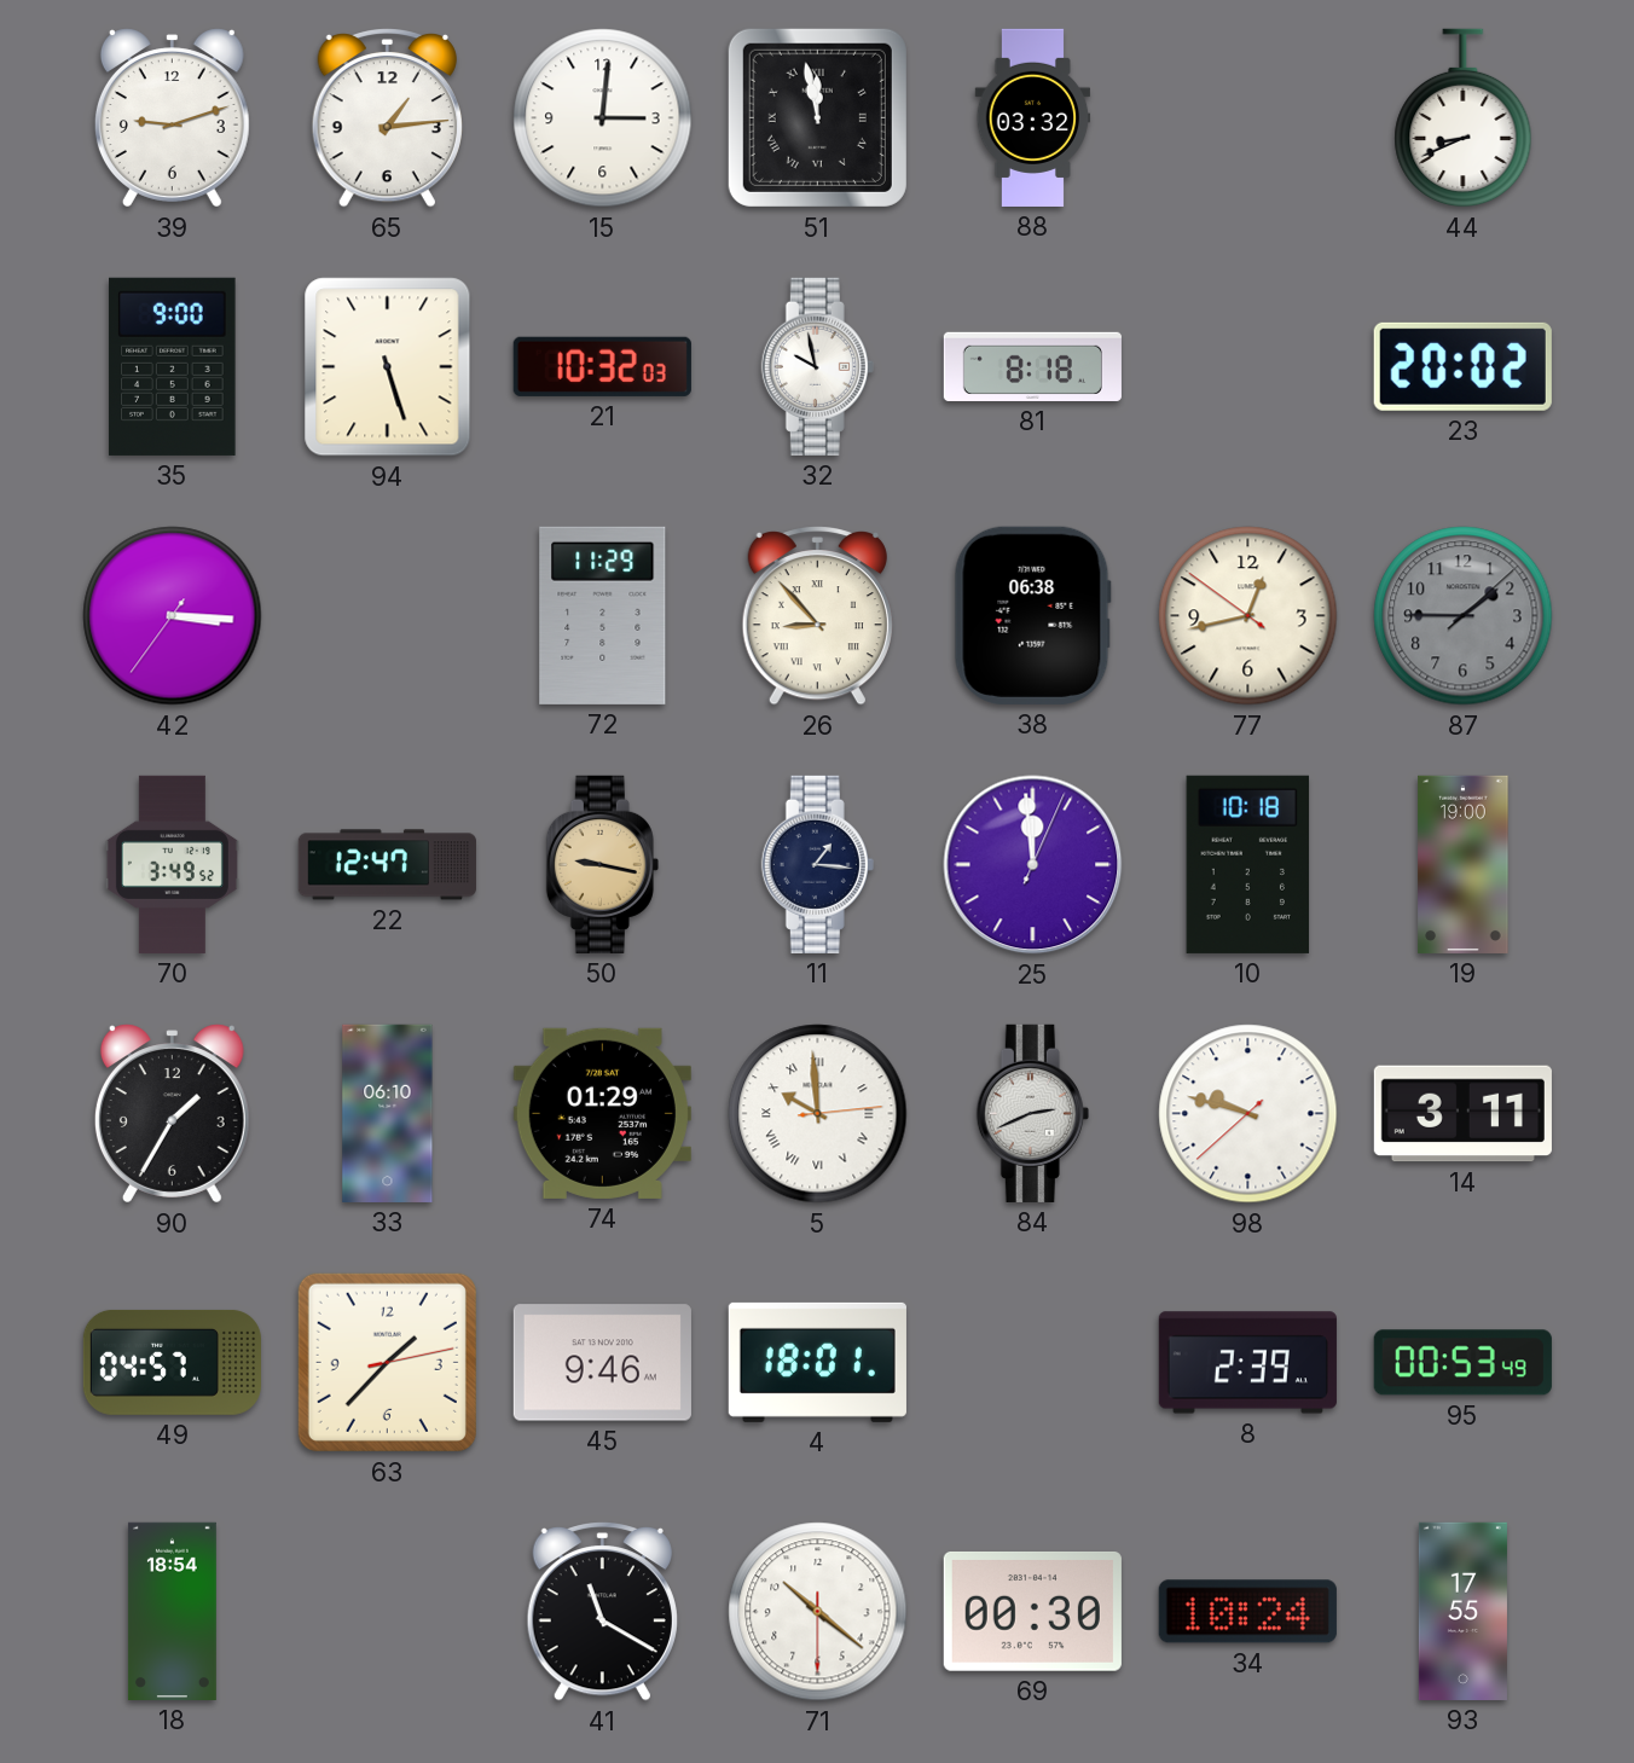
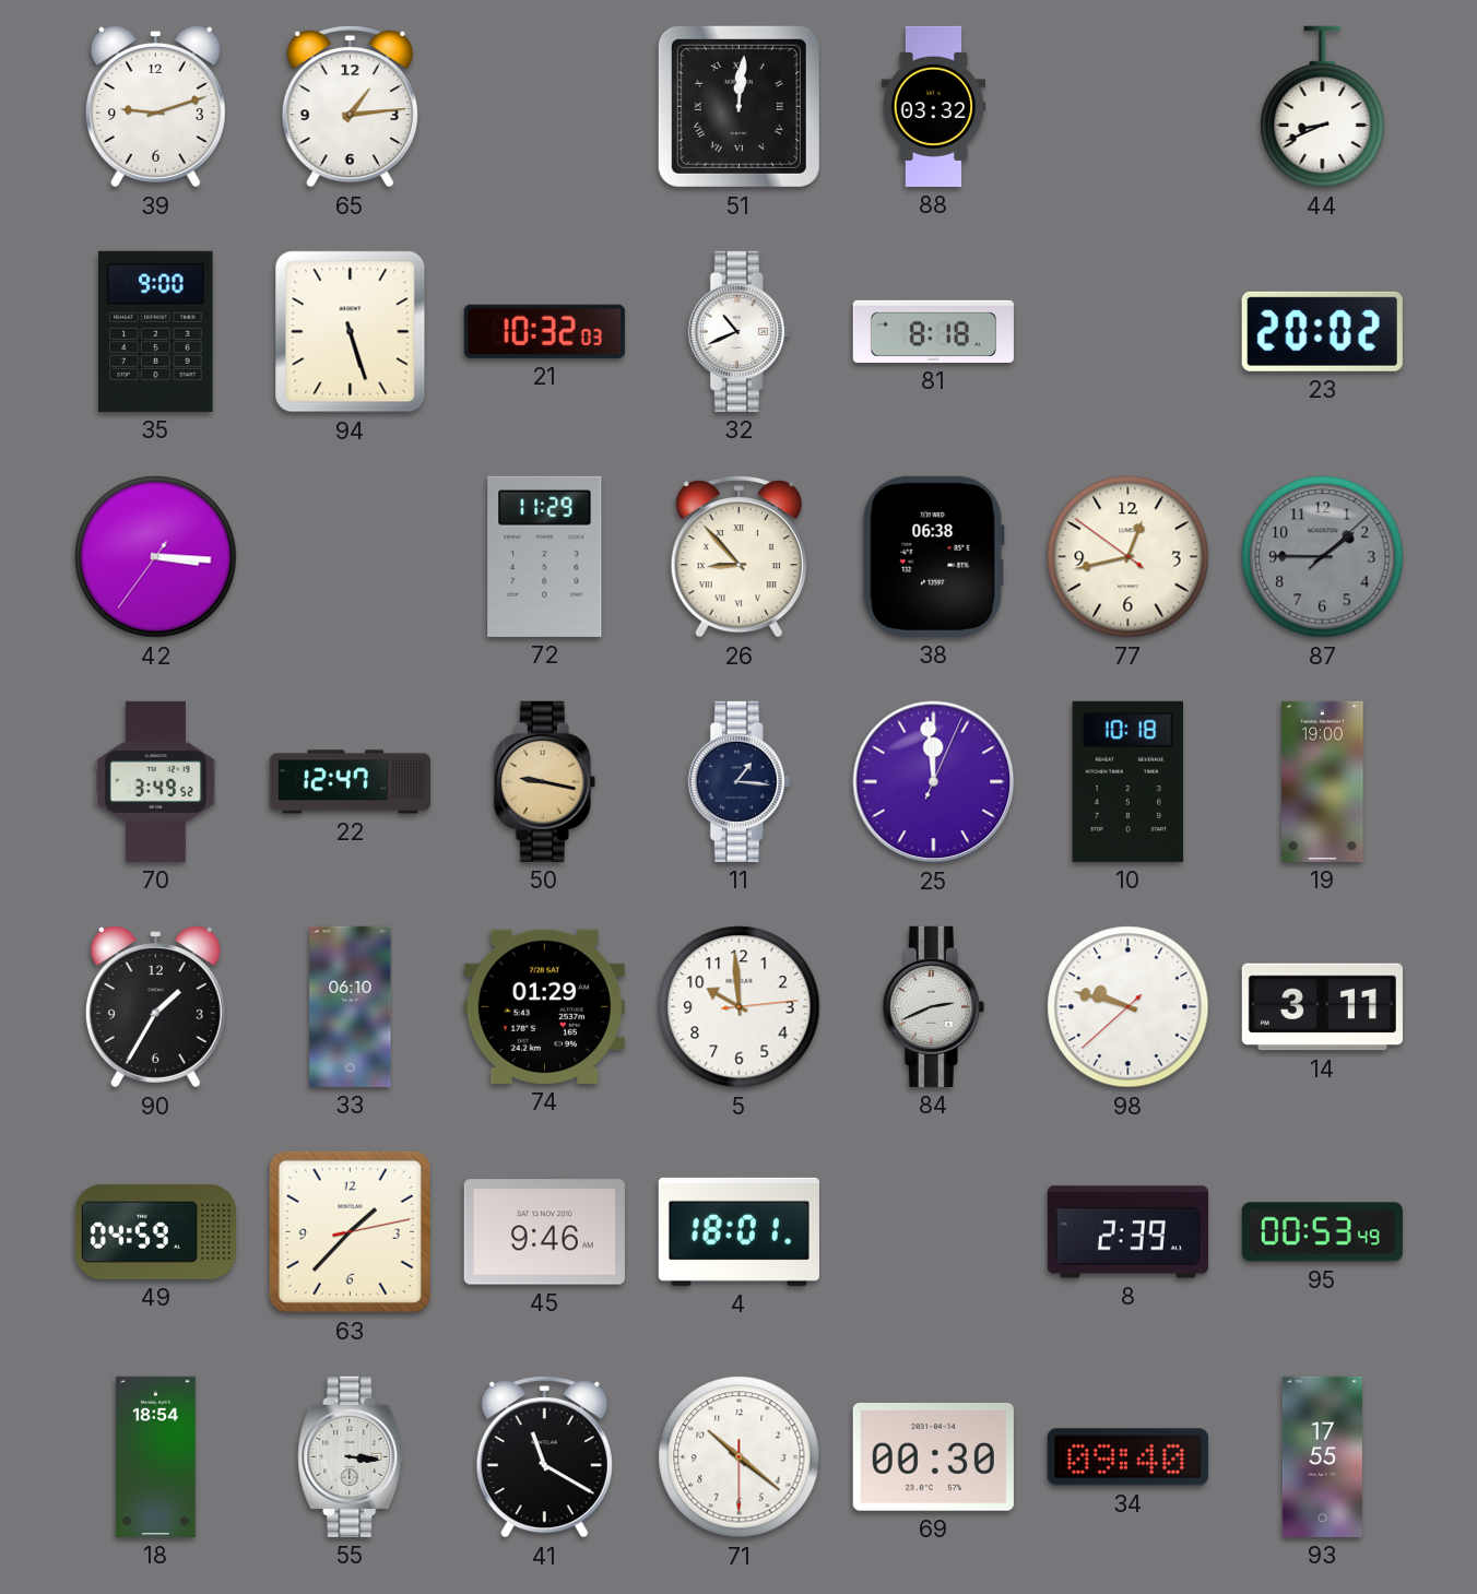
15: 3:01 -> none (603, 118)
51: 11:58 -> 12:01 (738, 106)
32: 9:58 -> 10:41 (738, 331)
5 numerals: Roman -> Arabic (740, 1007)
49: 04:57 -> 04:59 (155, 1231)
55: none -> 3:16 (351, 1456)
34: 10:24 -> 09:40 (1127, 1457)
